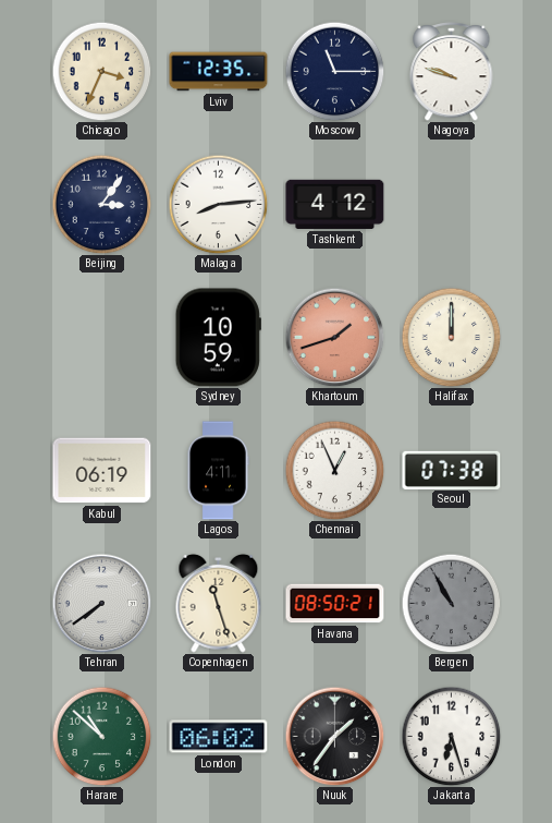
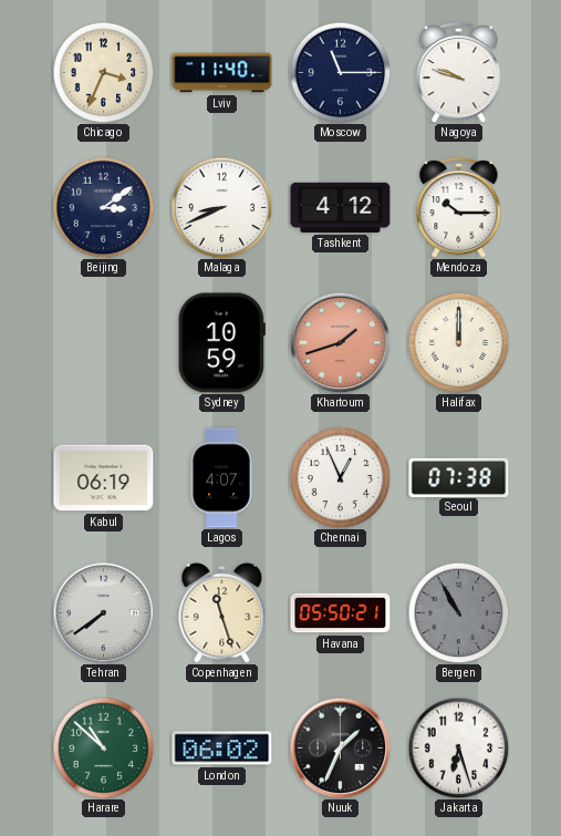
Lviv: 12:35 -> 11:40 (222, 73)
Beijing: 3:06 -> 3:09 (103, 207)
Malaga: 8:14 -> 8:41 (221, 207)
Mendoza: none -> 10:15 (459, 207)
Lagos: 4:11 -> 4:07 (221, 478)
Havana: 08:50 -> 05:50 (341, 613)
Nuuk: 1:36 -> 1:34 (340, 747)
